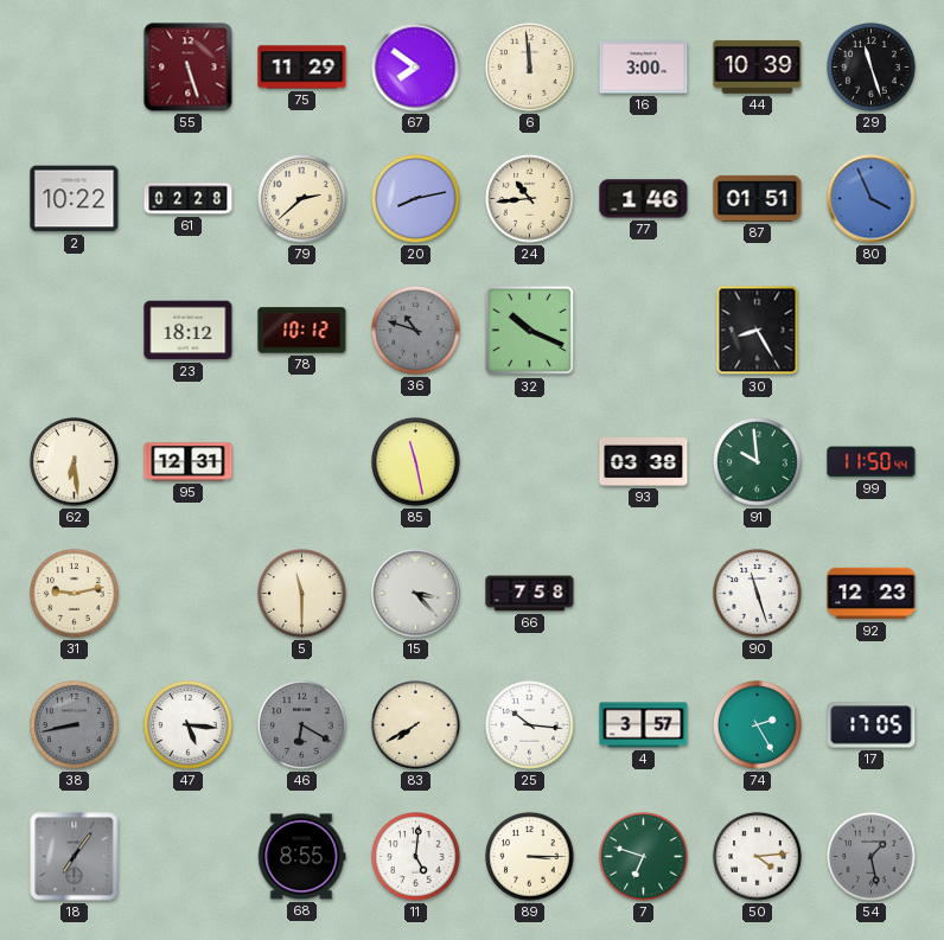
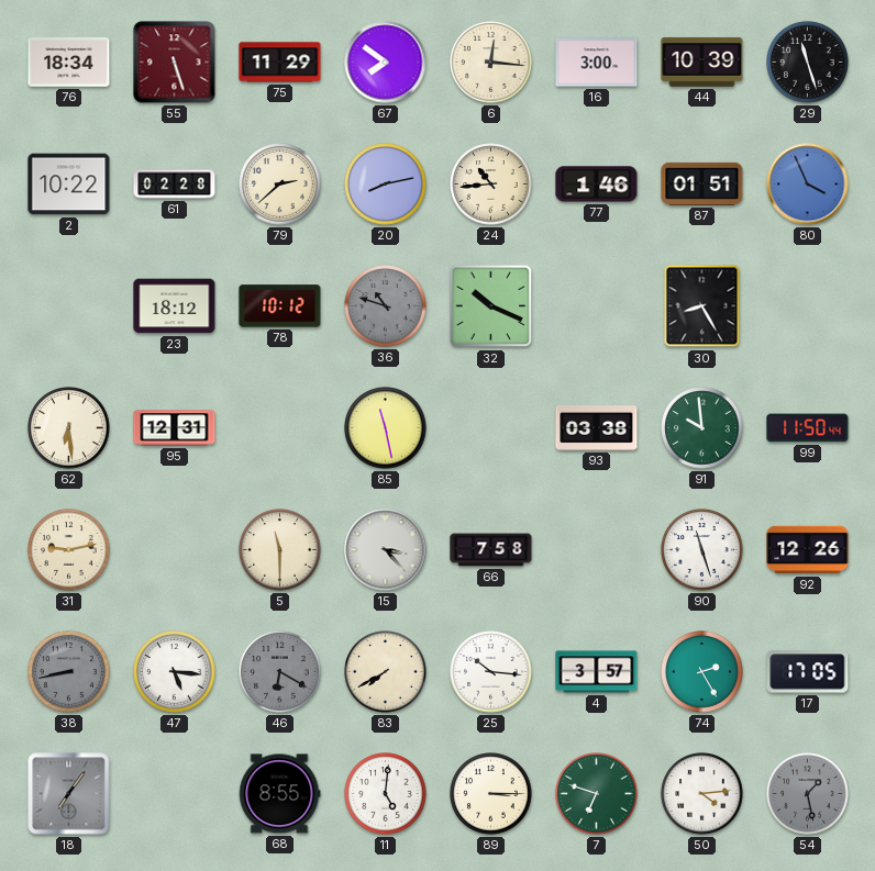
76: none -> 18:34 (69, 63)
6: 11:59 -> 12:16 (491, 63)
92: 12:23 -> 12:26 (808, 550)
